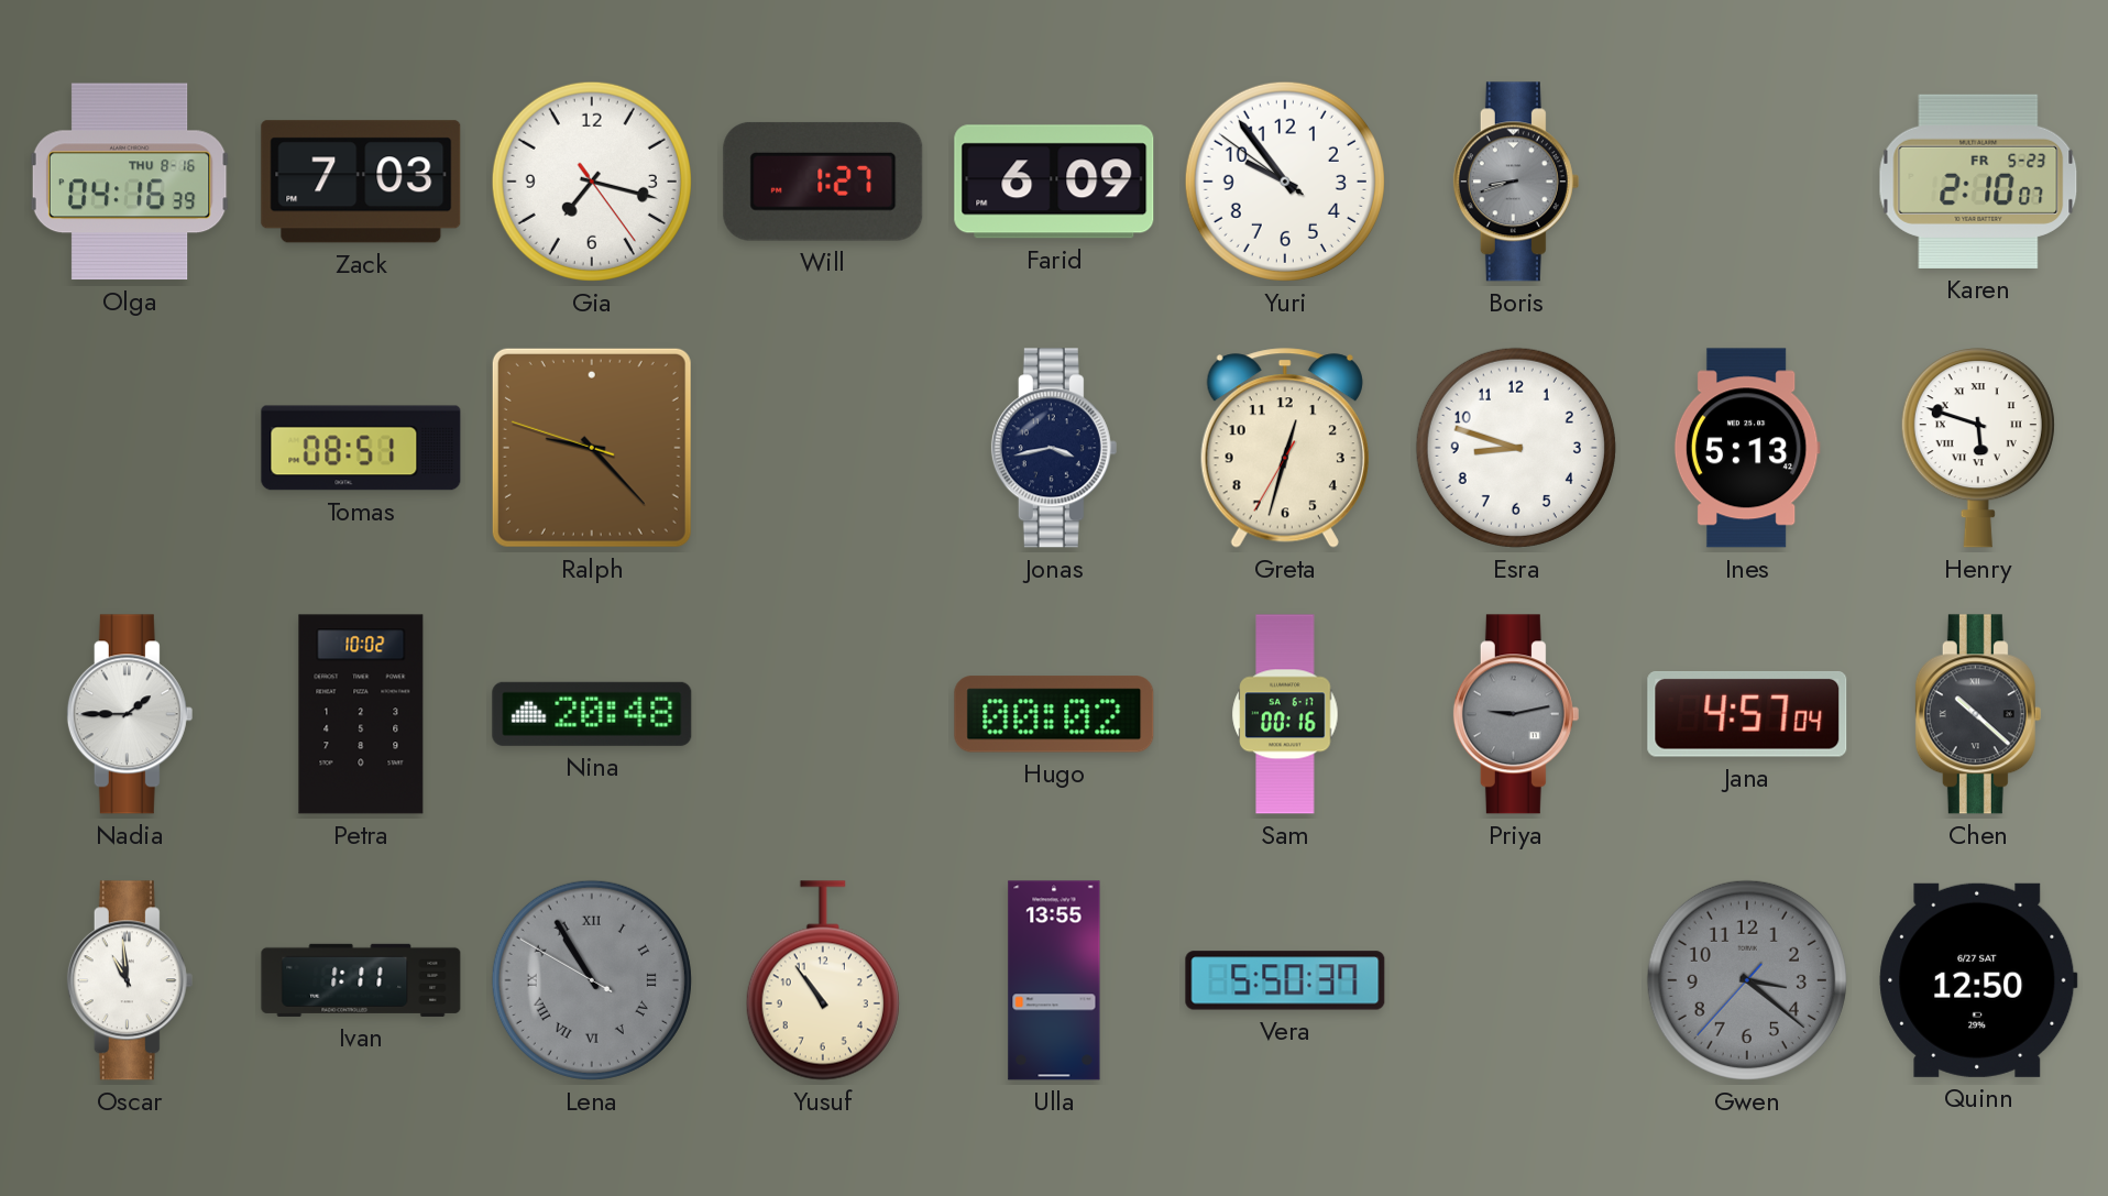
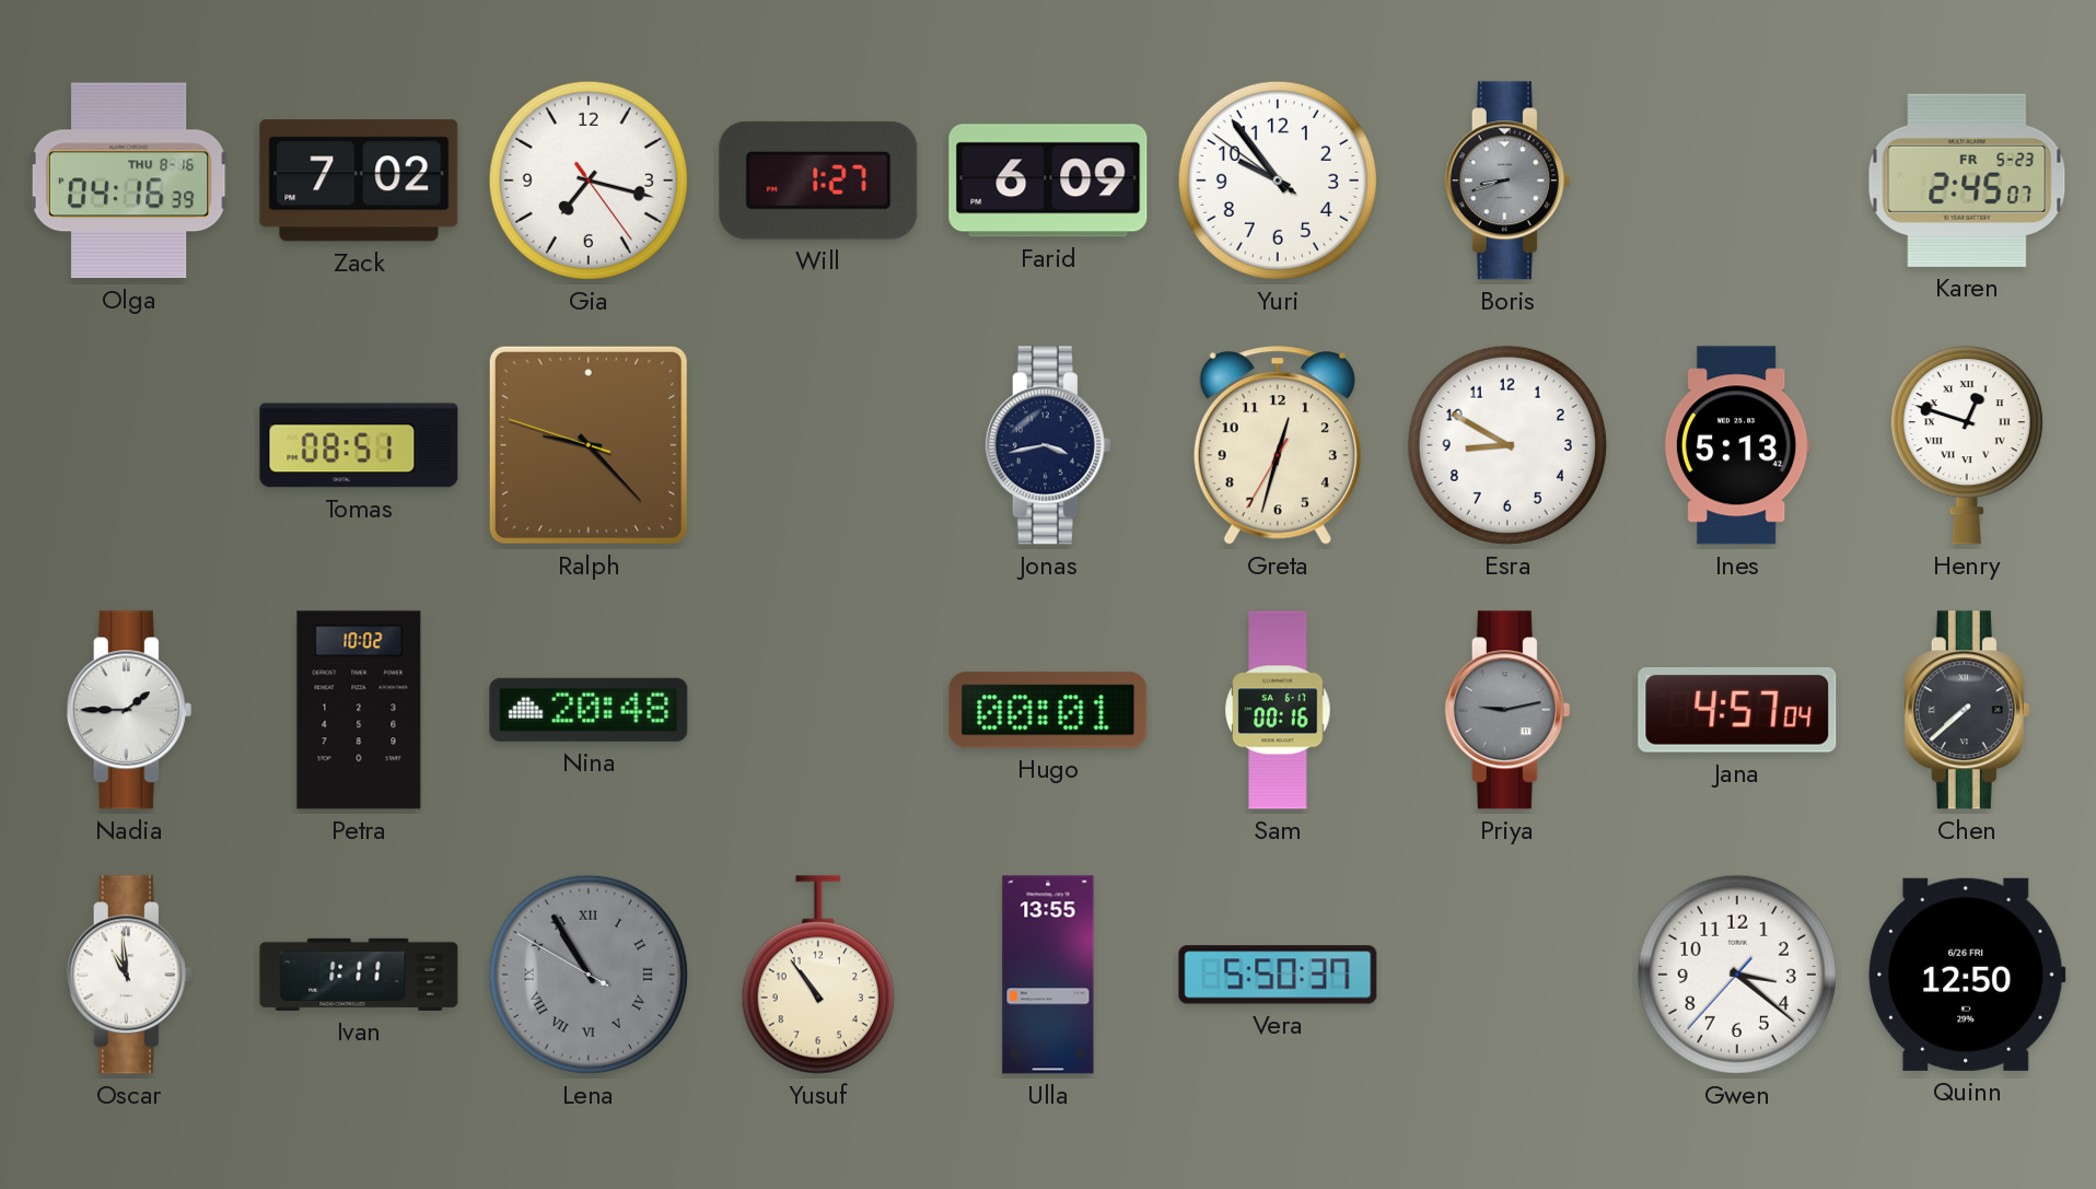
Zack: 7:03 -> 7:02 (359, 180)
Karen: 2:10 -> 2:45 (1967, 180)
Esra: 8:48 -> 8:50 (1507, 445)
Henry: 5:48 -> 12:48 (1967, 445)
Hugo: 00:02 -> 00:01 (1048, 710)
Chen: 10:22 -> 7:38 (1967, 710)
Gwen dial: grey -> white (1737, 975)
Quinn date: 6/27 SAT -> 6/26 FRI (1967, 975)
